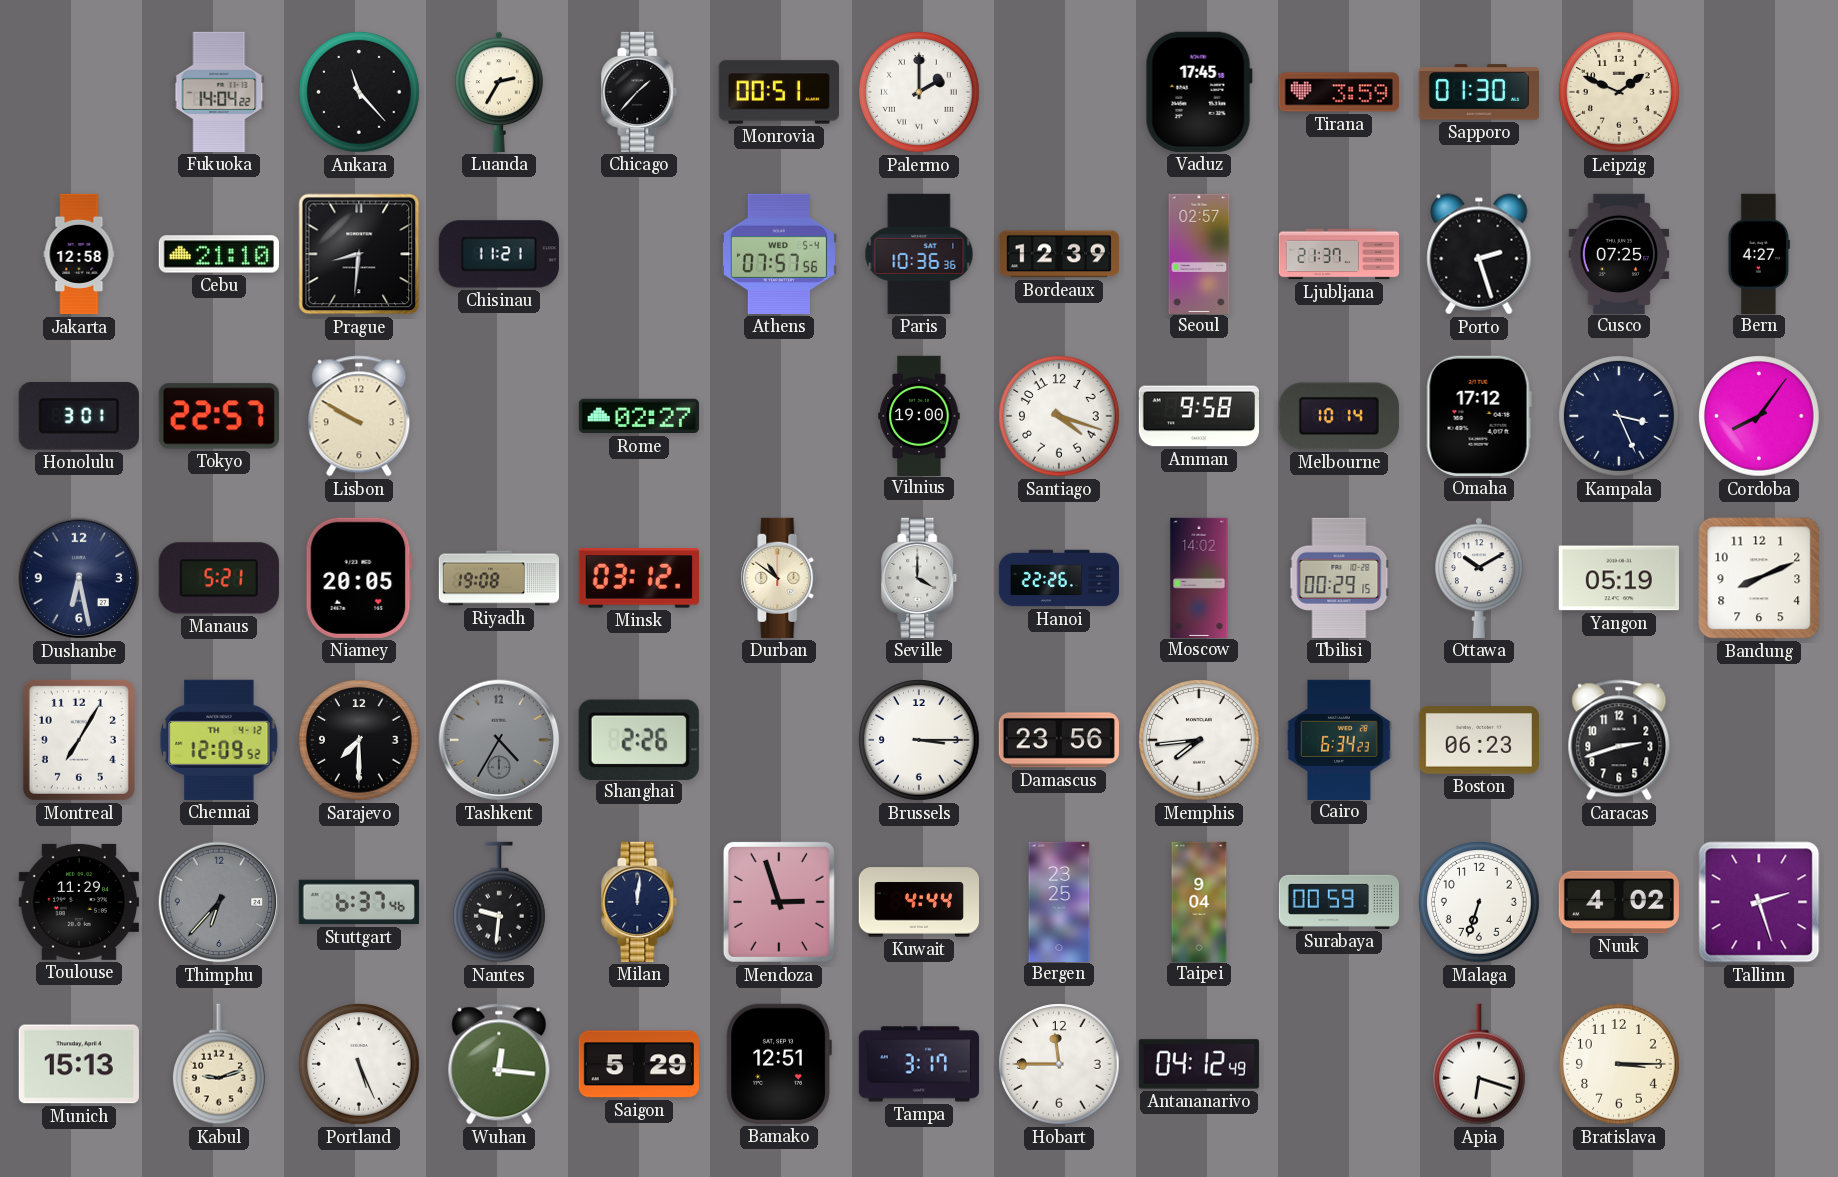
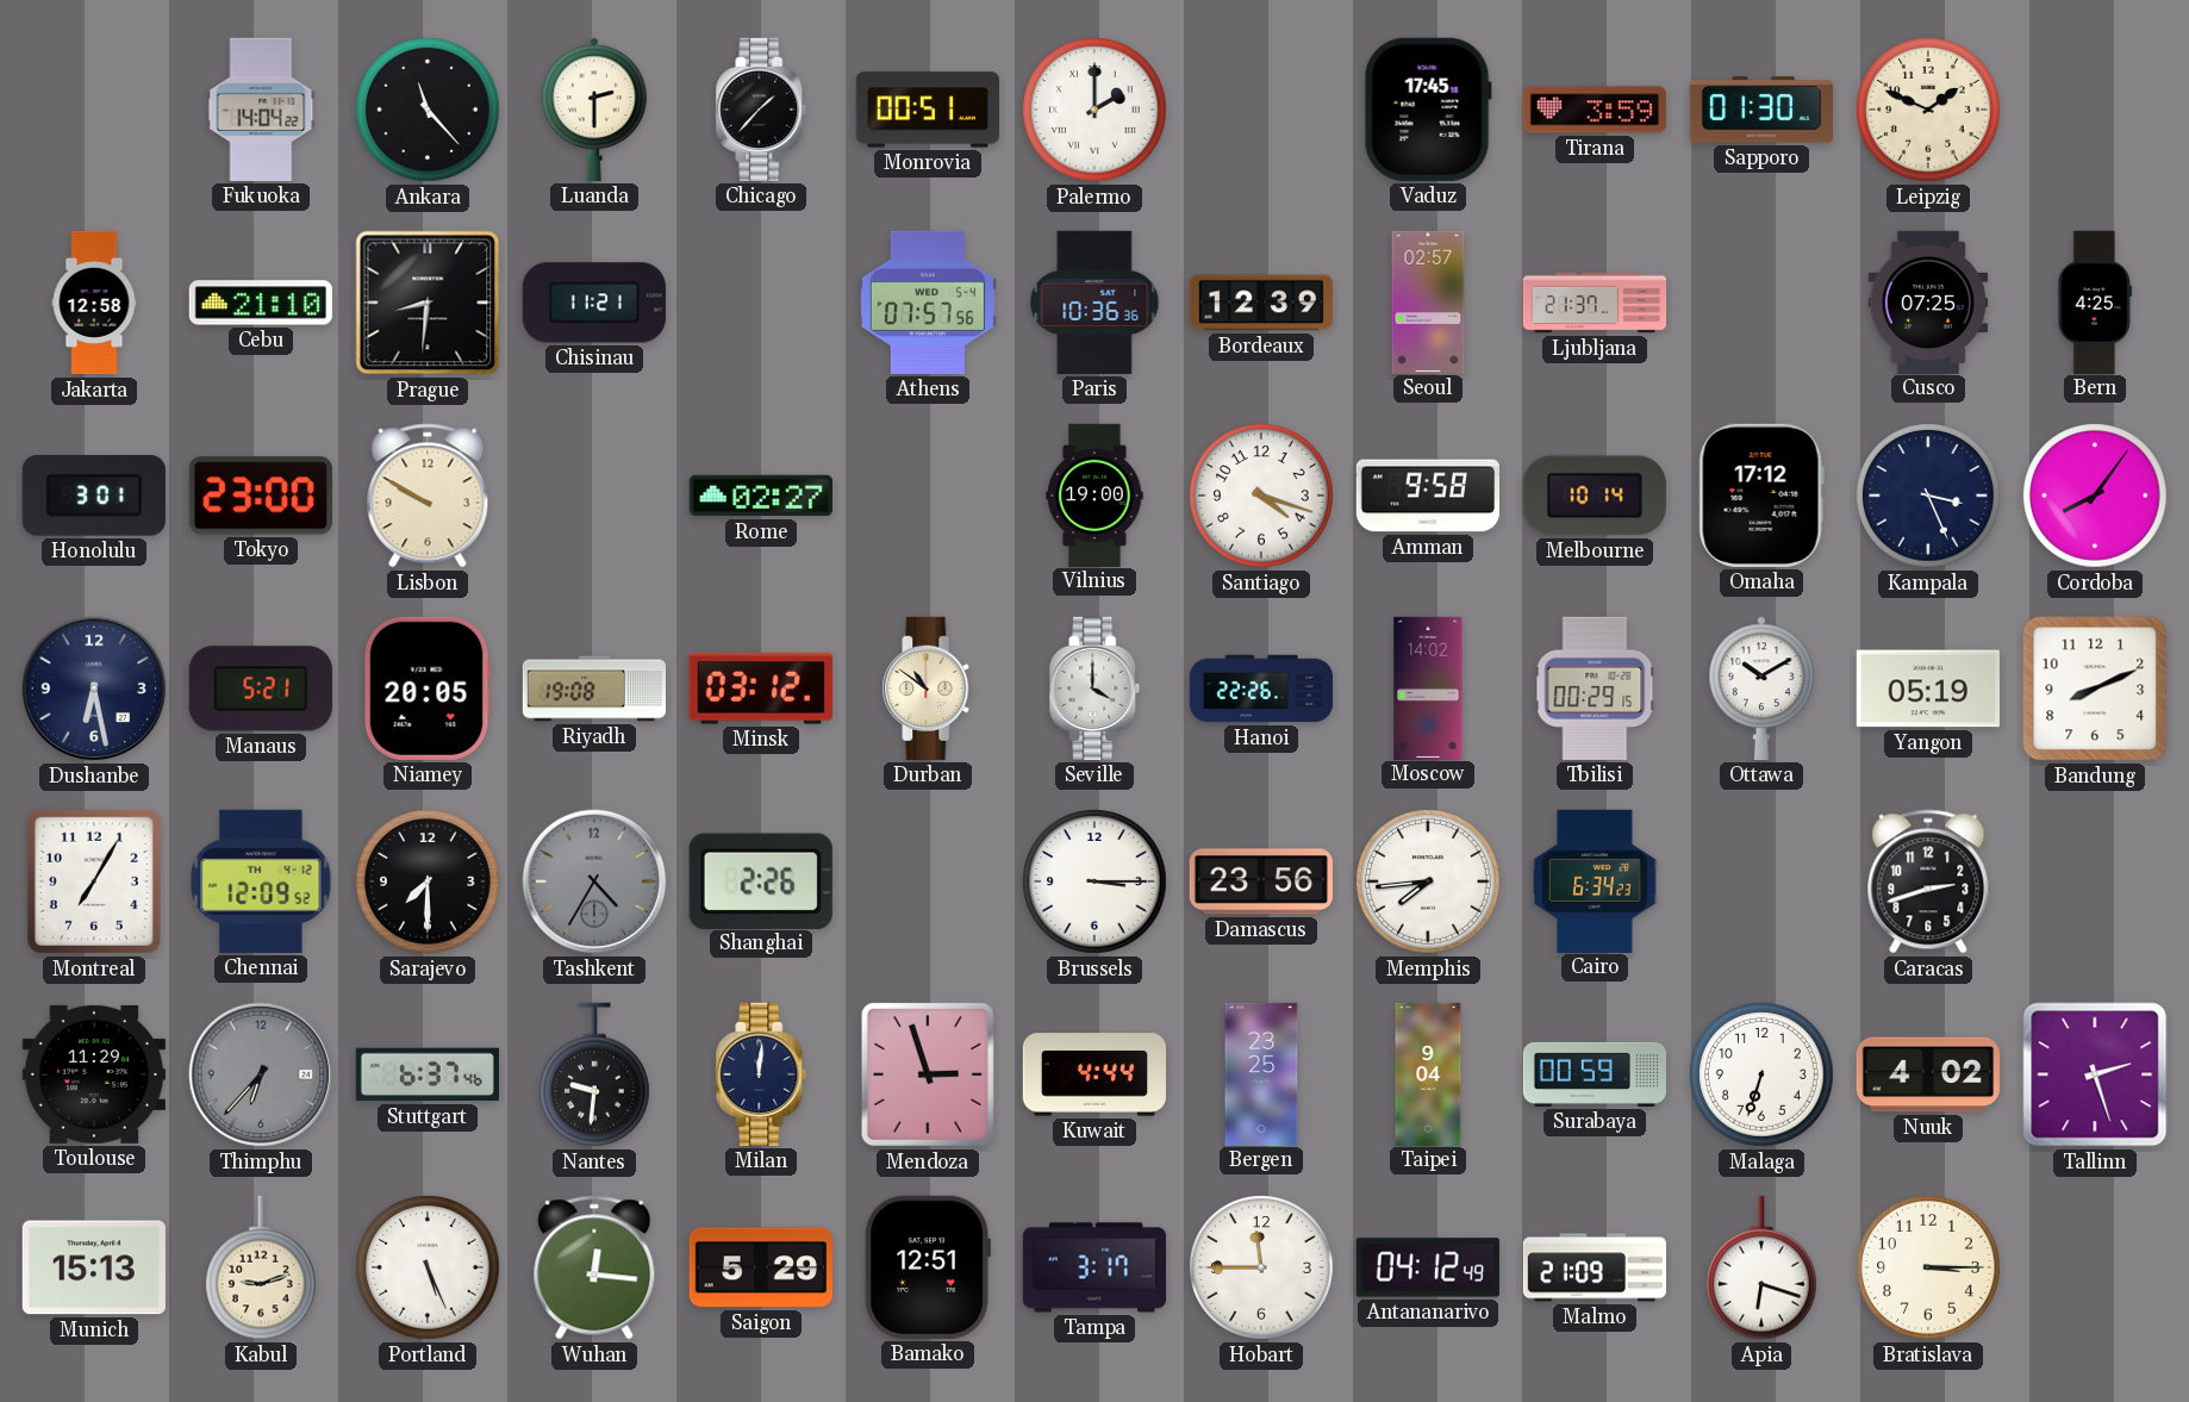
Luanda: 2:35 -> 2:30 (594, 110)
Porto: 2:27 -> none (1479, 254)
Bern: 4:27 -> 4:25 (2095, 301)
Tokyo: 22:57 -> 23:00 (261, 496)
Boston: 06:23 -> none (1479, 740)
Malmo: none -> 21:09 (1594, 1267)
